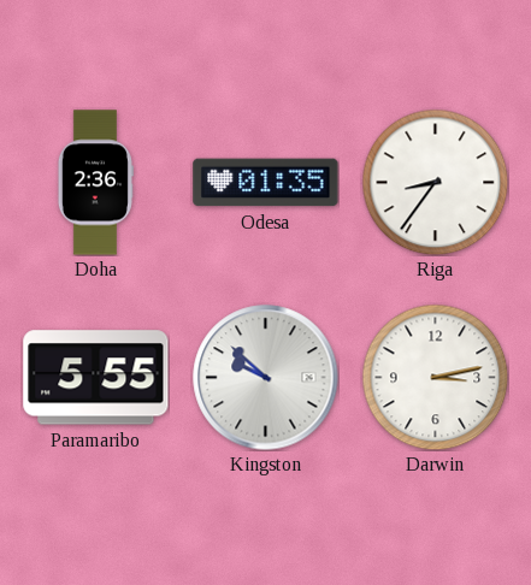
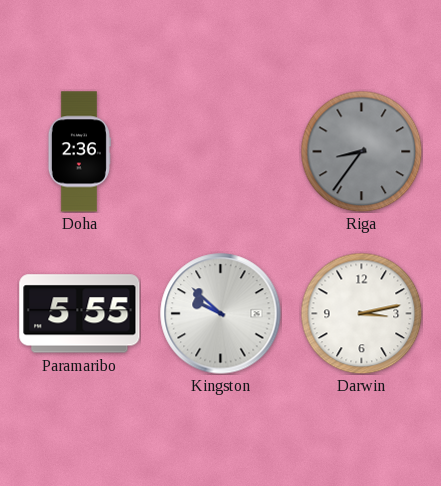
Odesa: 01:35 -> none (266, 183)
Riga dial: white -> grey (361, 151)
